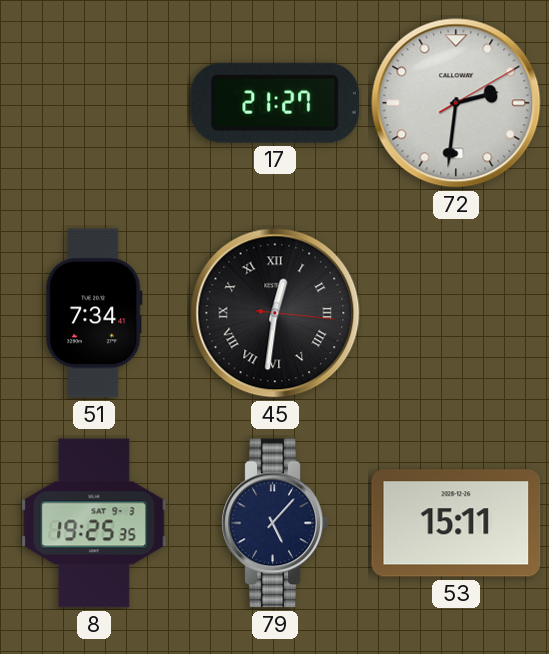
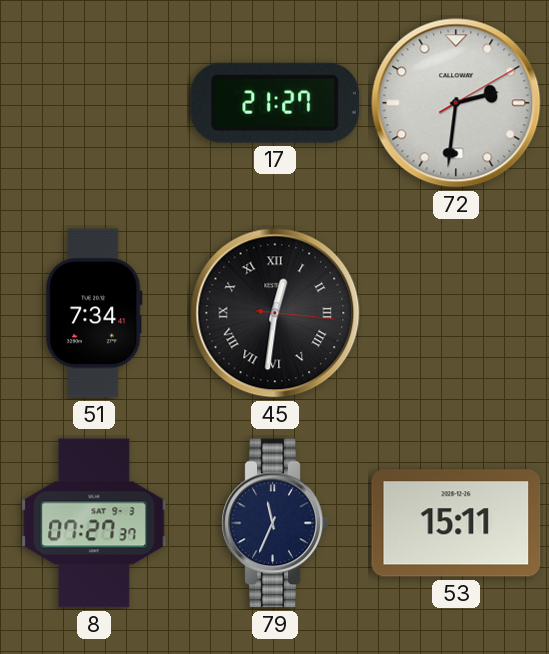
8: 19:25 -> 07:27 (94, 523)
79: 5:07 -> 11:34 (275, 523)
